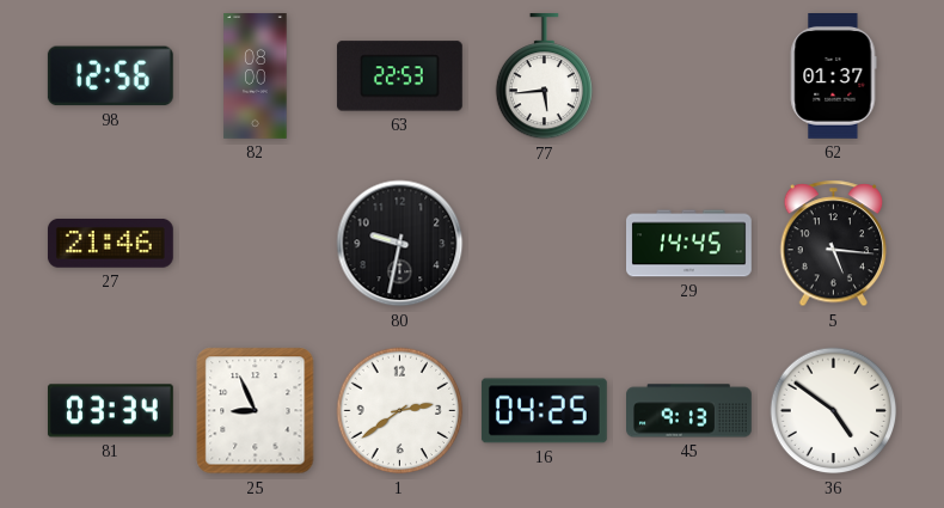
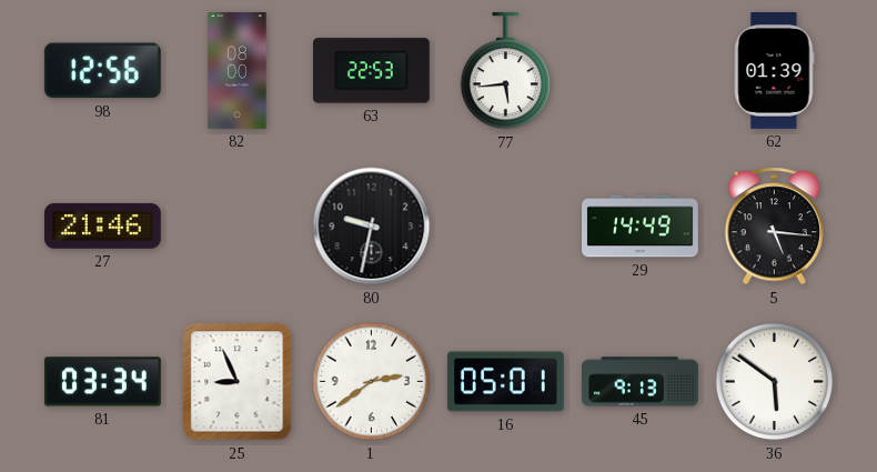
62: 01:37 -> 01:39 (774, 71)
29: 14:45 -> 14:49 (641, 227)
16: 04:25 -> 05:01 (505, 382)
36: 4:51 -> 5:51 (775, 382)
